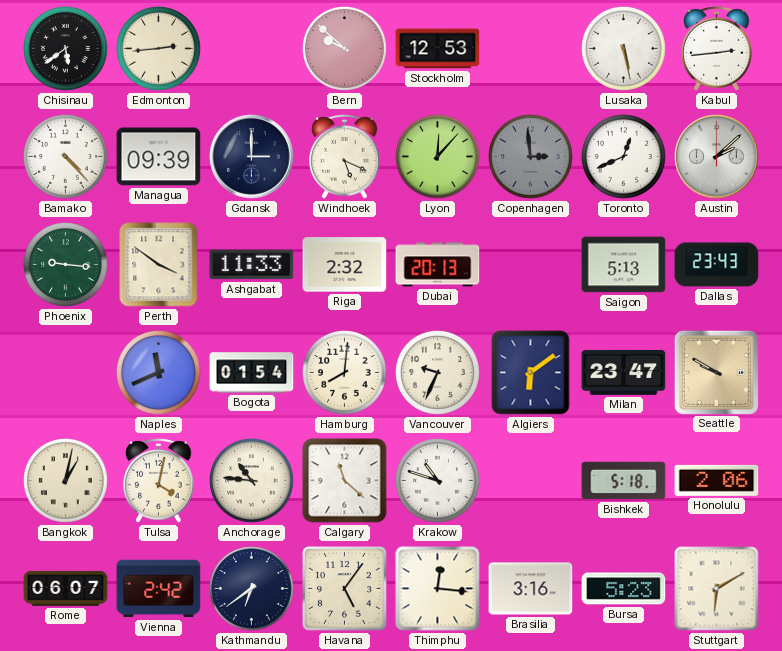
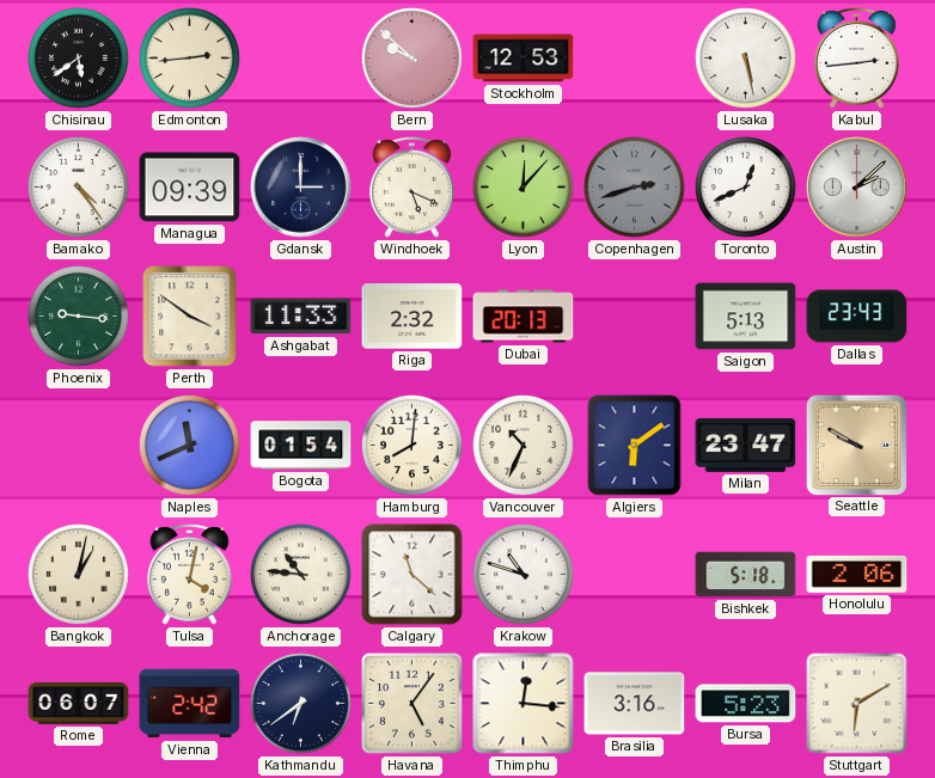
Bamako: 4:23 -> 4:24 (79, 188)
Copenhagen: 2:59 -> 2:42 (635, 188)
Vancouver: 9:34 -> 10:34 (524, 446)
